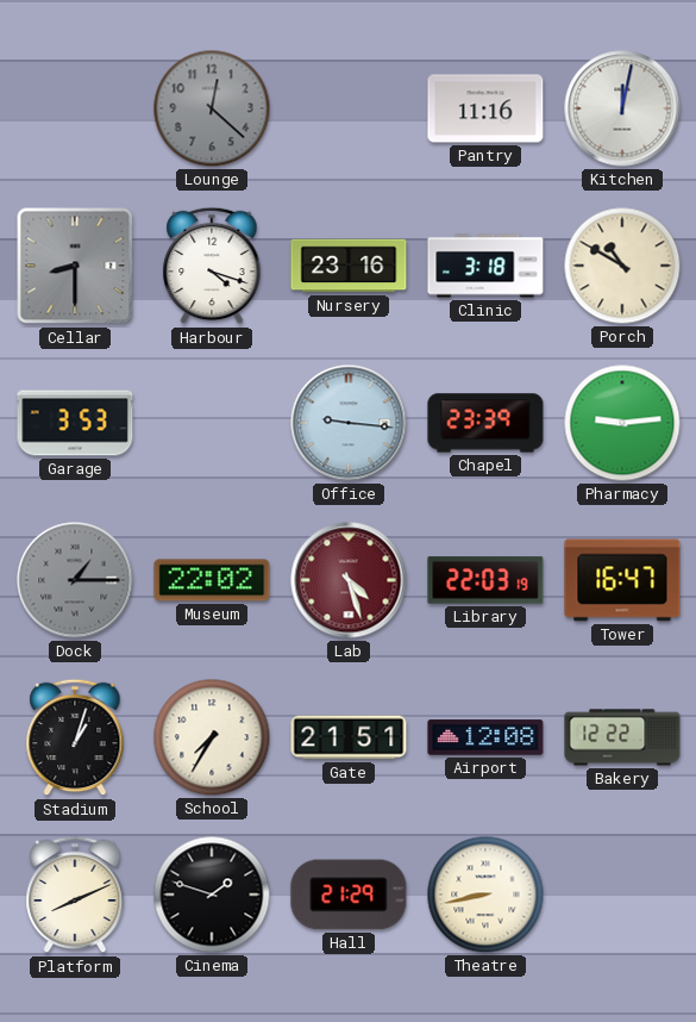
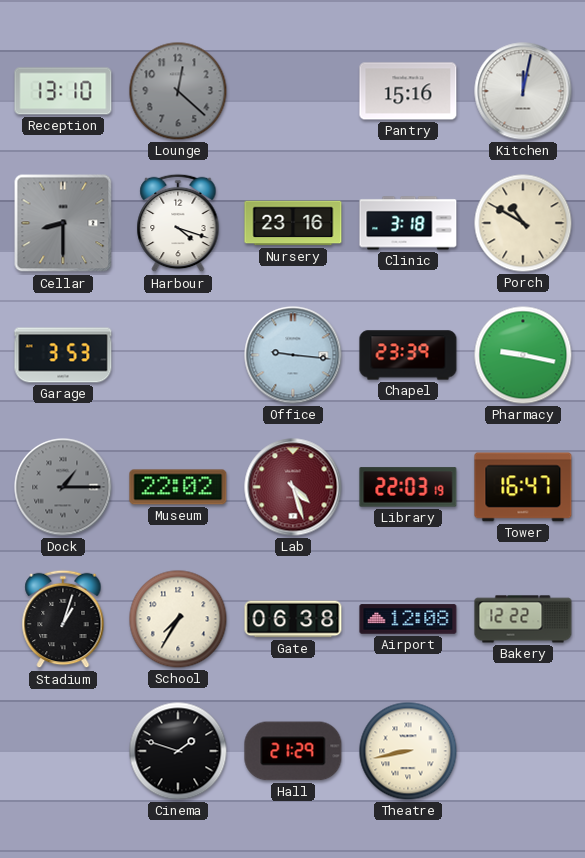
Reception: none -> 13:10 (63, 91)
Pantry: 11:16 -> 15:16 (408, 91)
Pharmacy: 9:14 -> 9:17 (523, 355)
Gate: 21:51 -> 06:38 (293, 619)
Platform: 8:11 -> none (75, 895)
